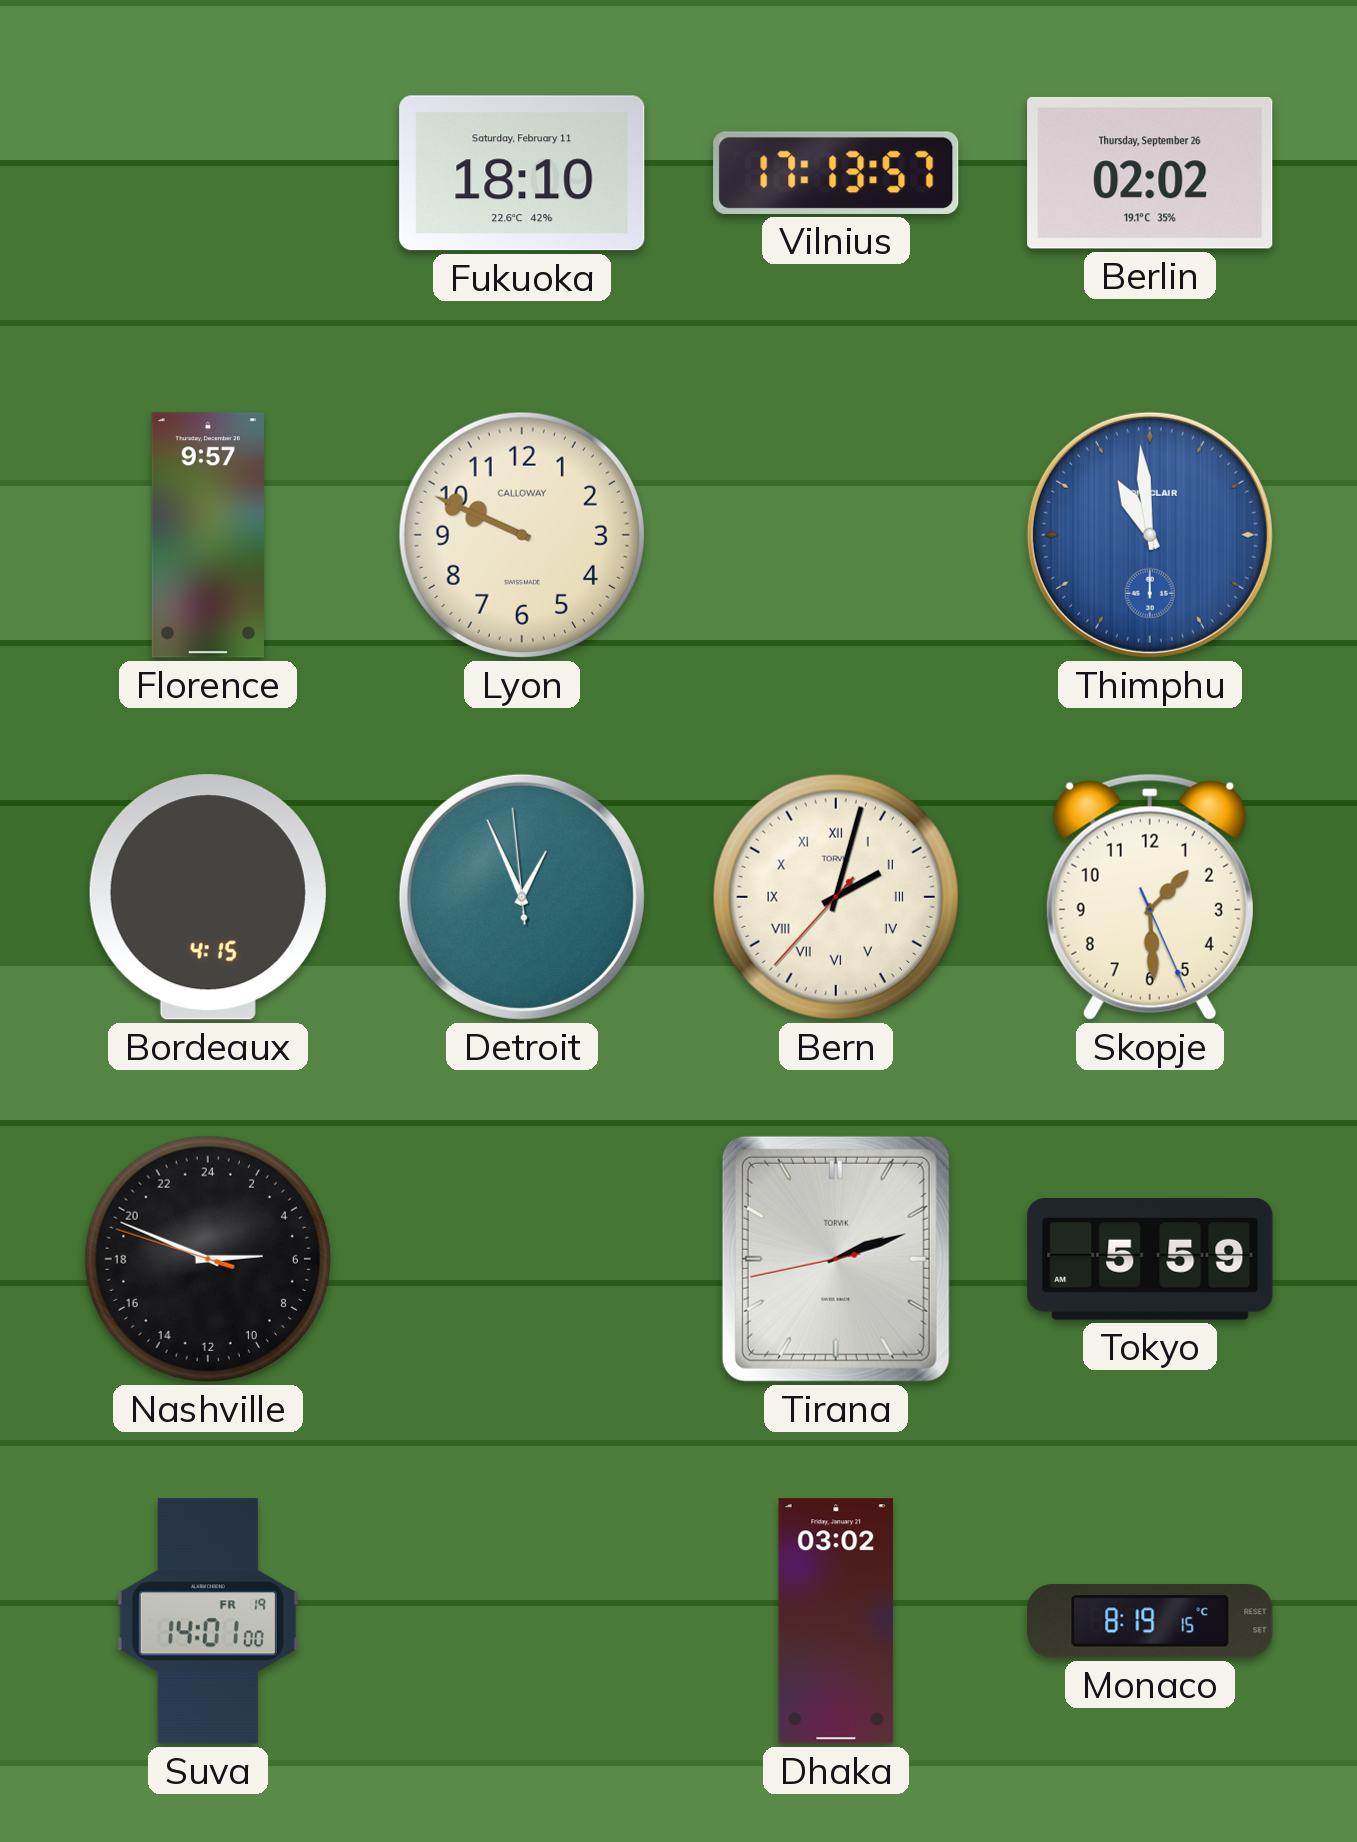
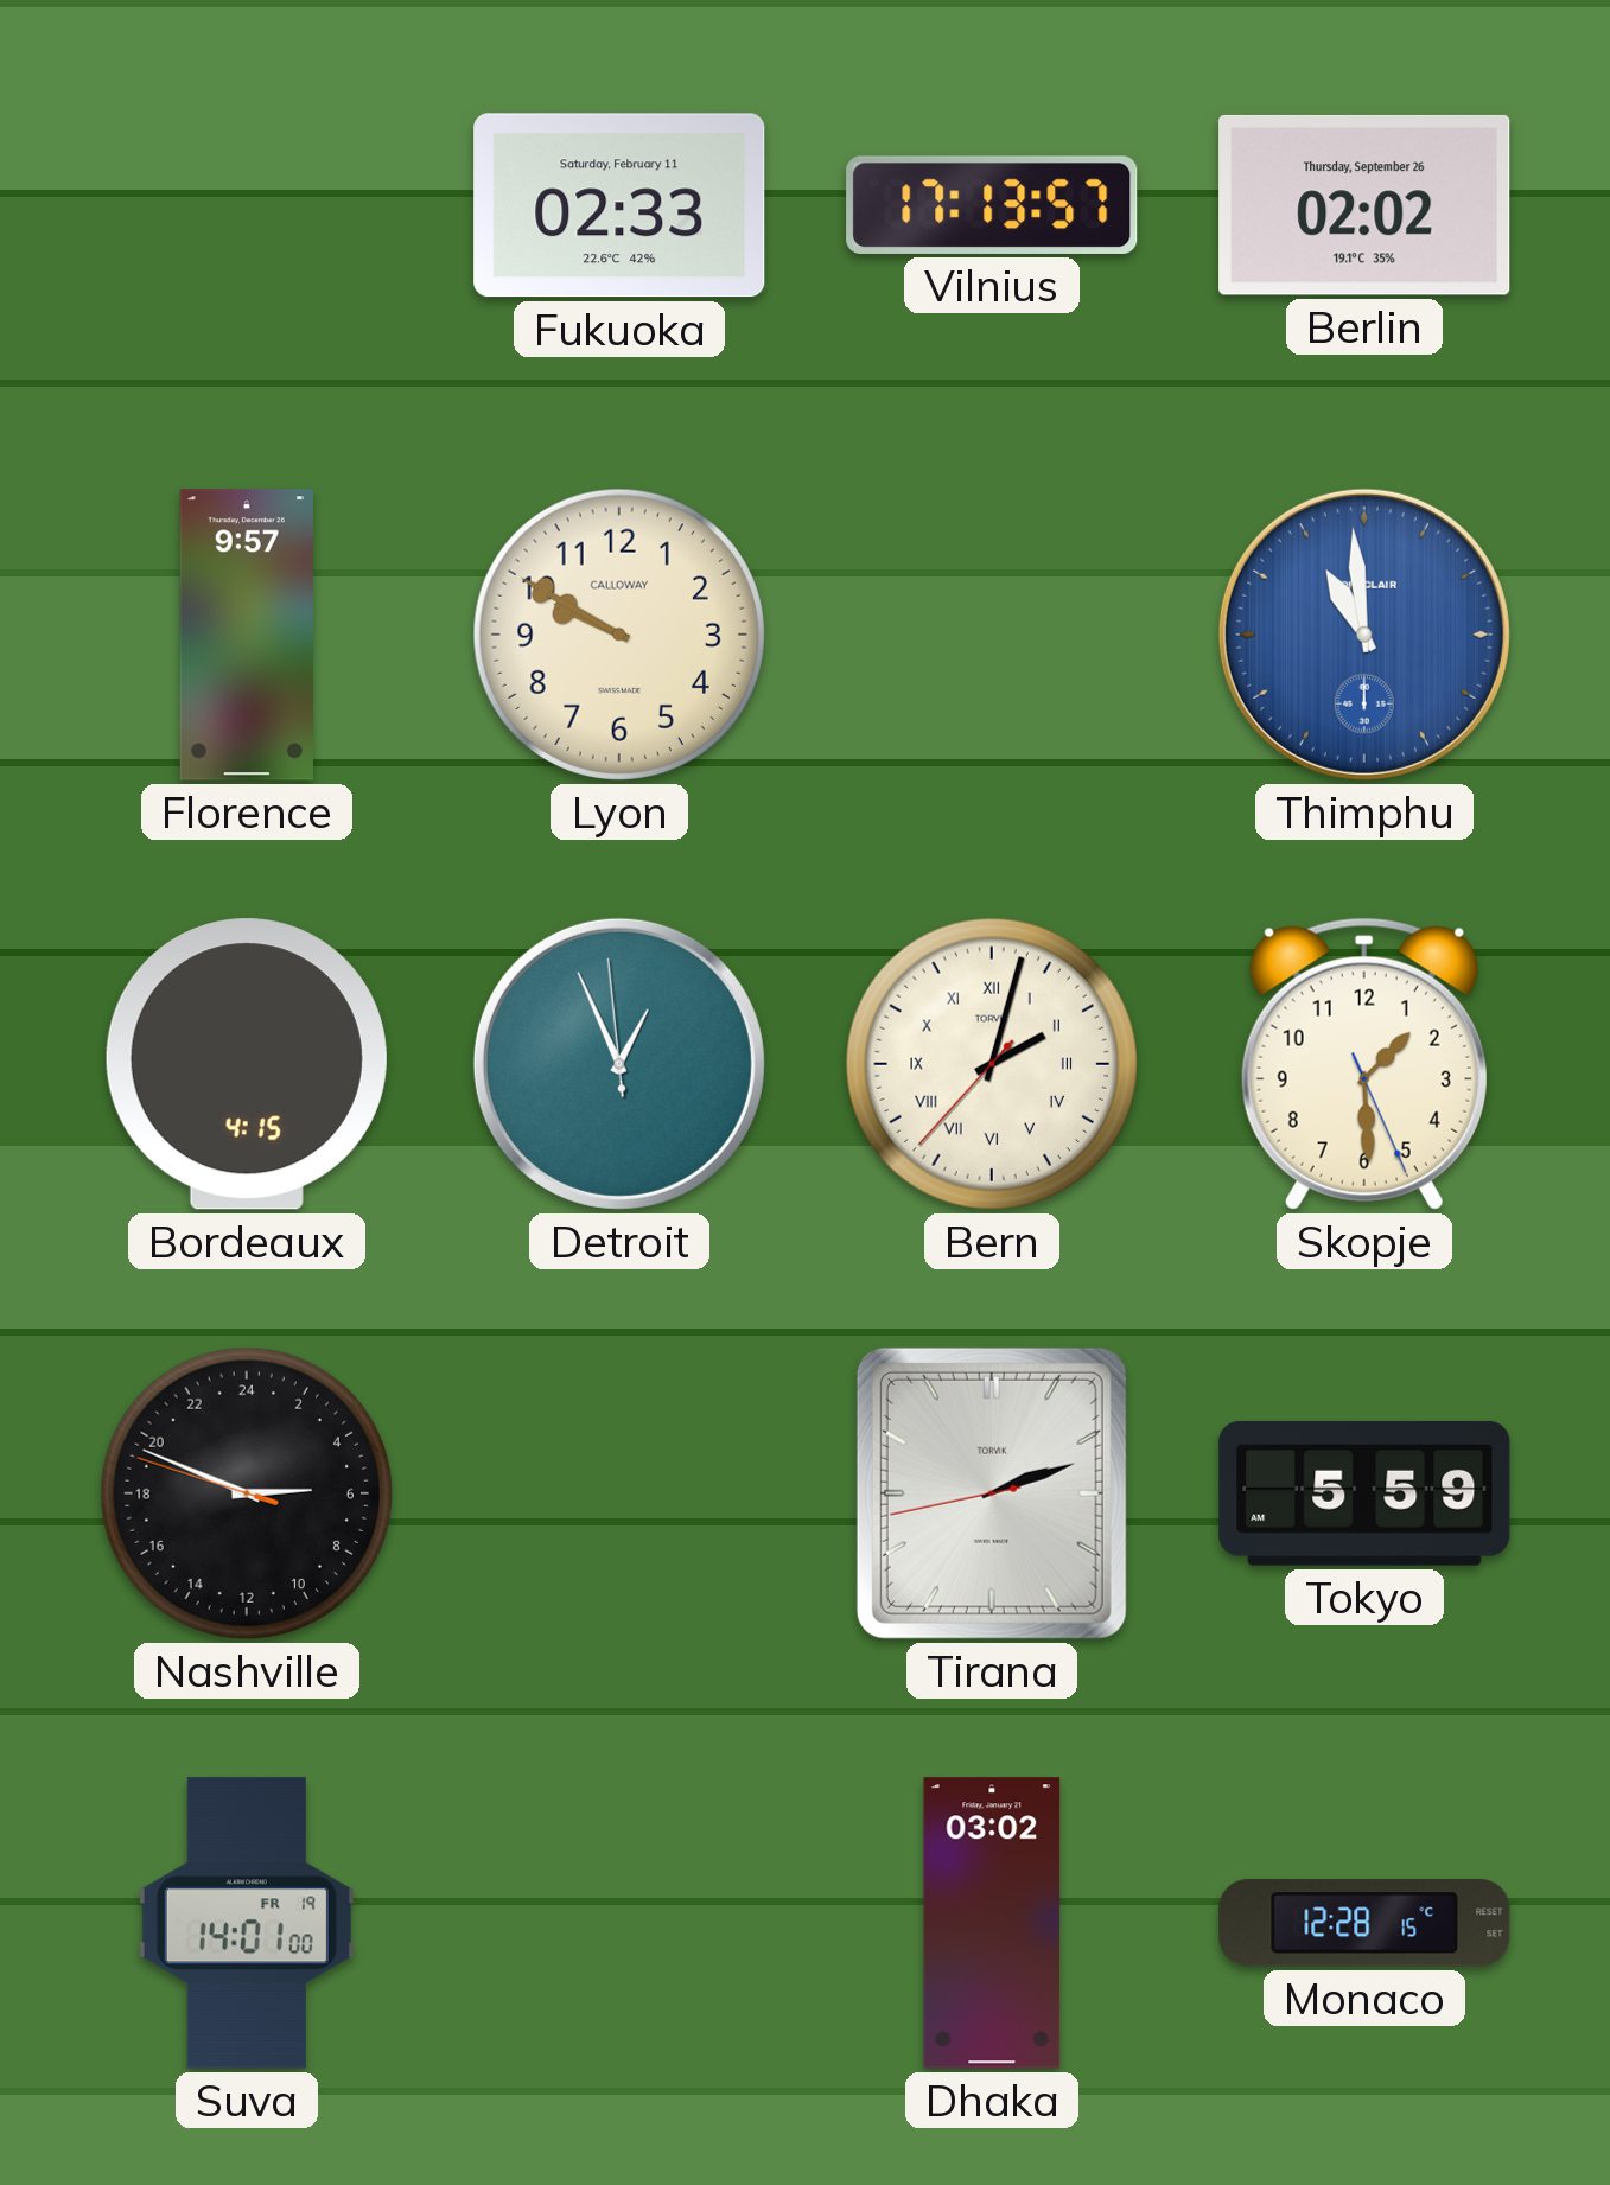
Fukuoka: 18:10 -> 02:33 (619, 205)
Lyon: 9:49 -> 9:50 (619, 635)
Monaco: 8:19 -> 12:28 (1364, 1923)
